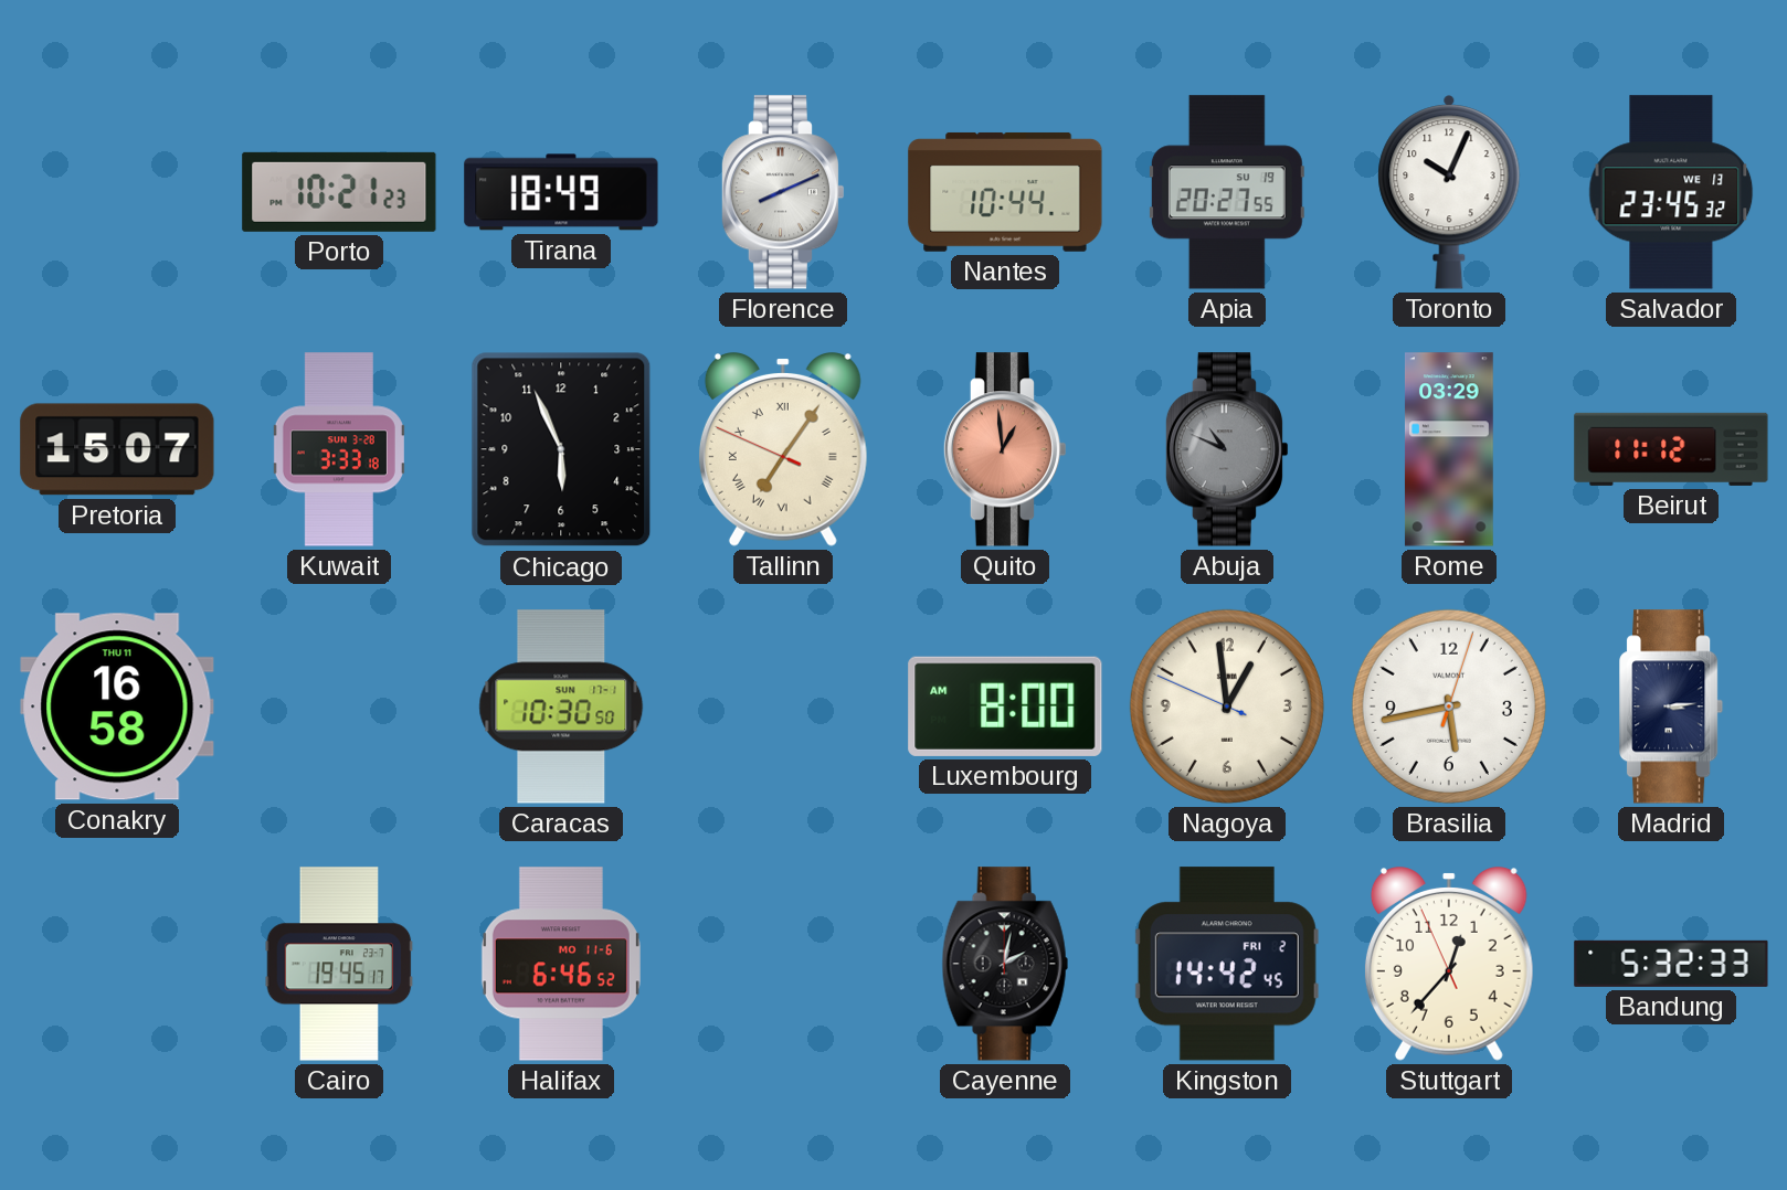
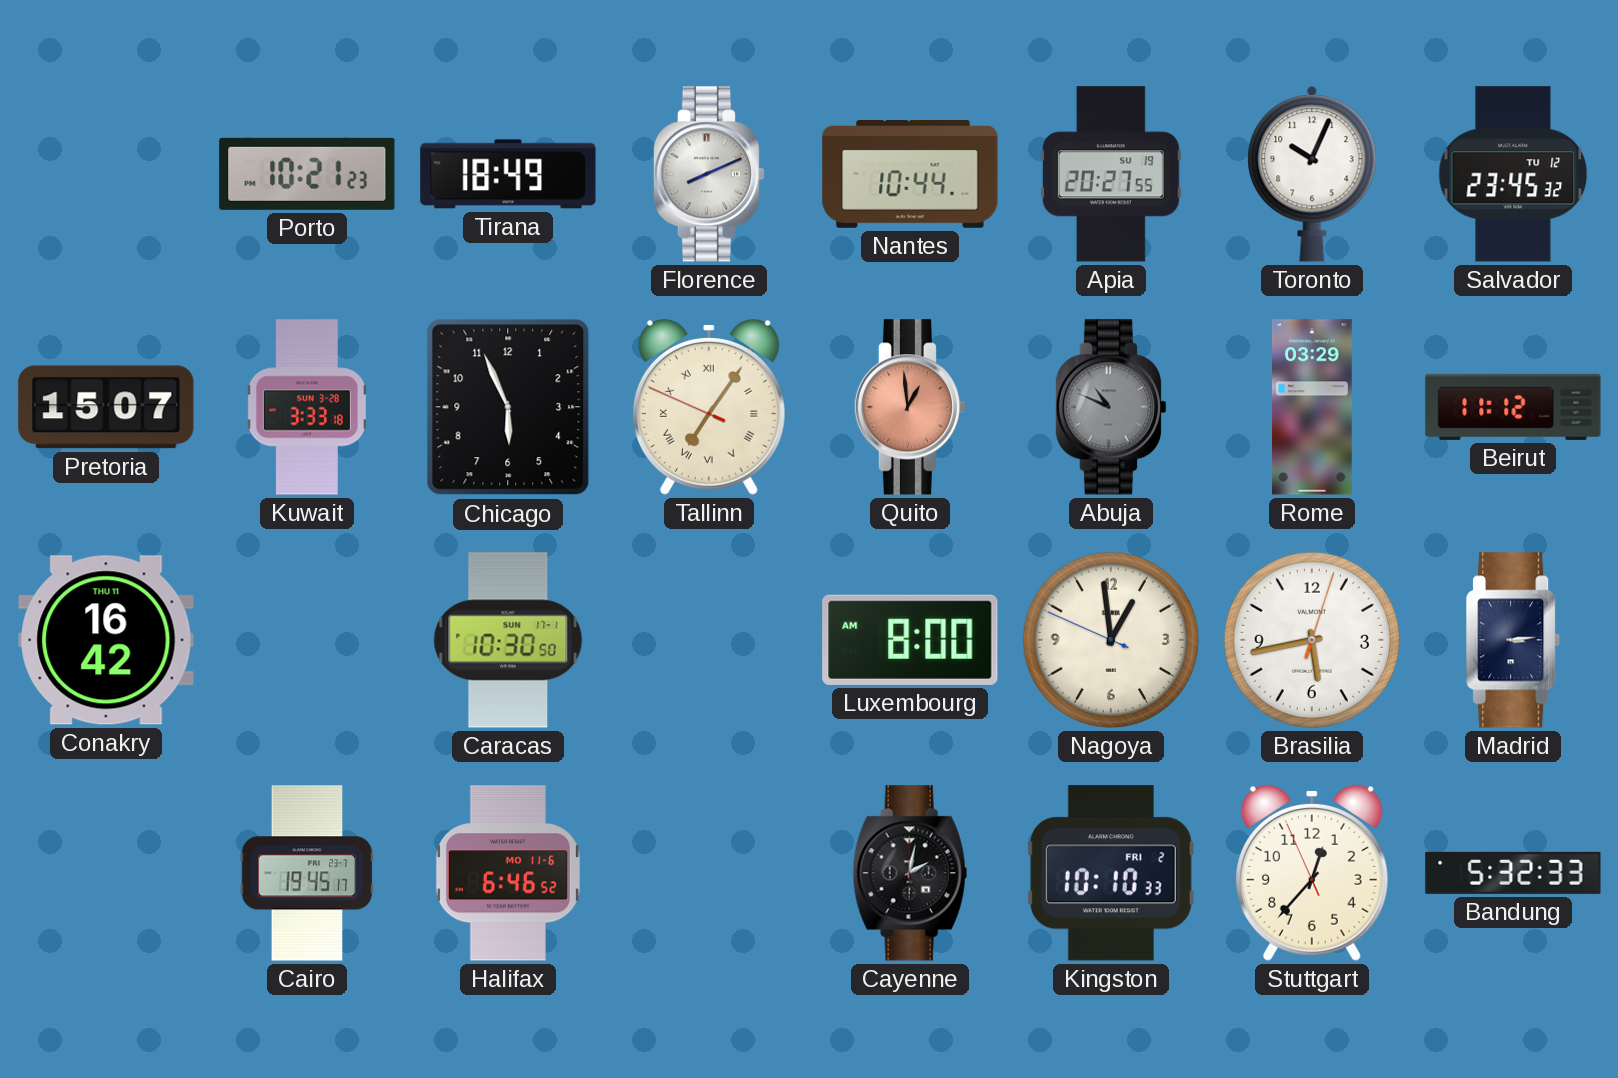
Salvador date: WE 13 -> TU 12 (1513, 174)
Conakry: 16:58 -> 16:42 (106, 640)
Kingston: 14:42 -> 10:10 (1111, 873)
